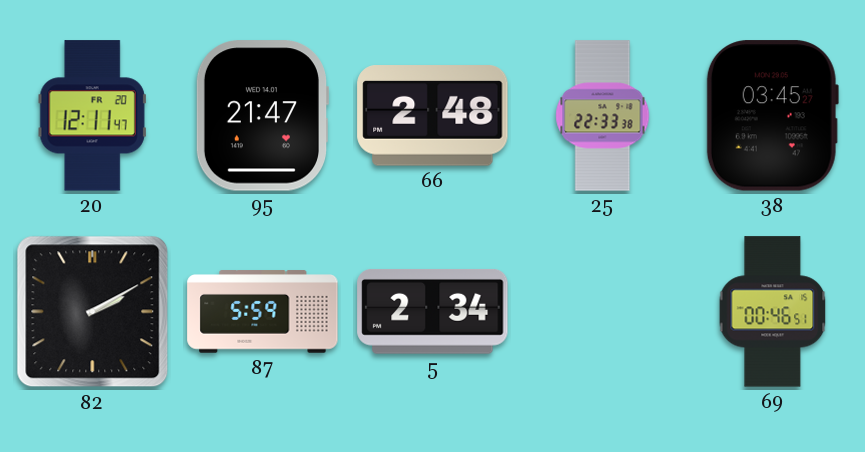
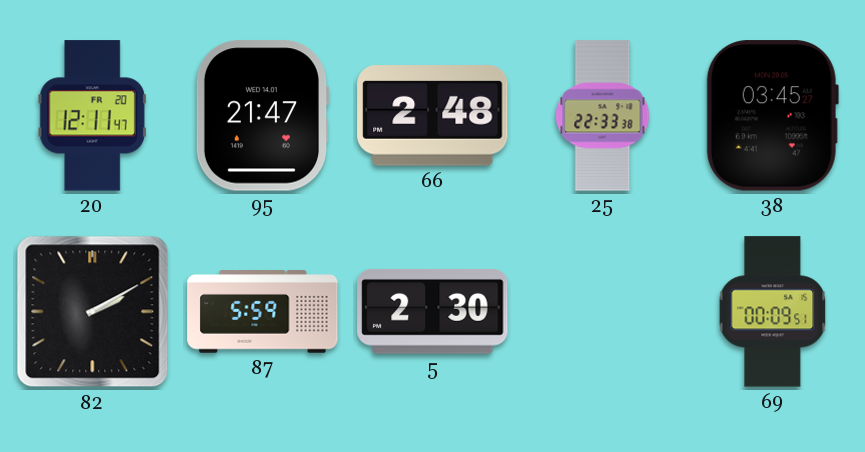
5: 2:34 -> 2:30 (433, 312)
69: 00:46 -> 00:09 (773, 312)
